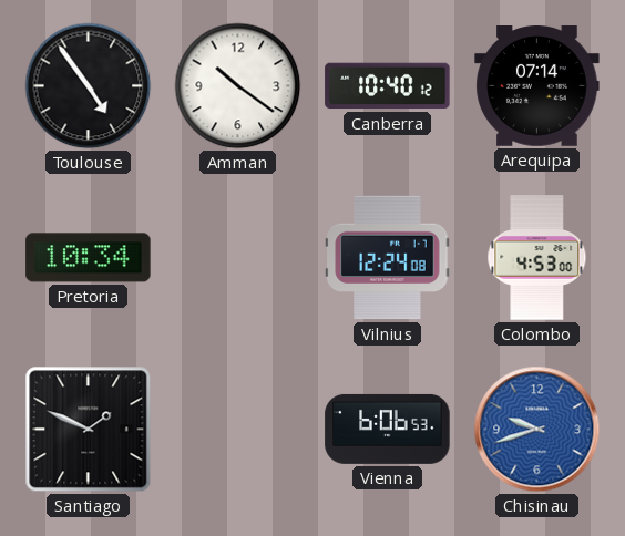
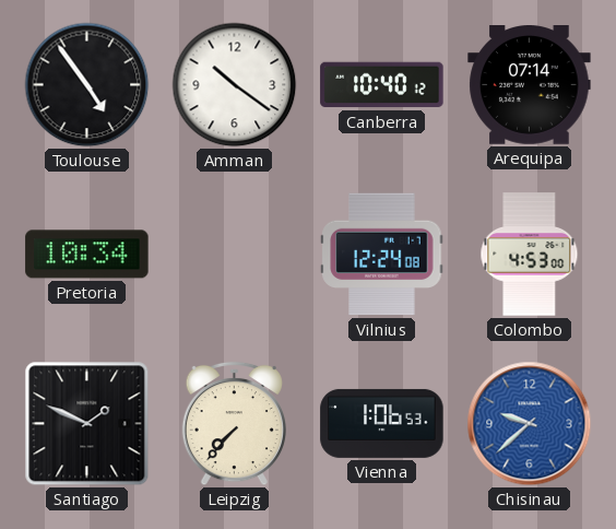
Leipzig: none -> 7:37 (234, 424)
Vienna: 6:06 -> 1:06 (382, 423)
Chisinau: 9:42 -> 9:38 (530, 424)
